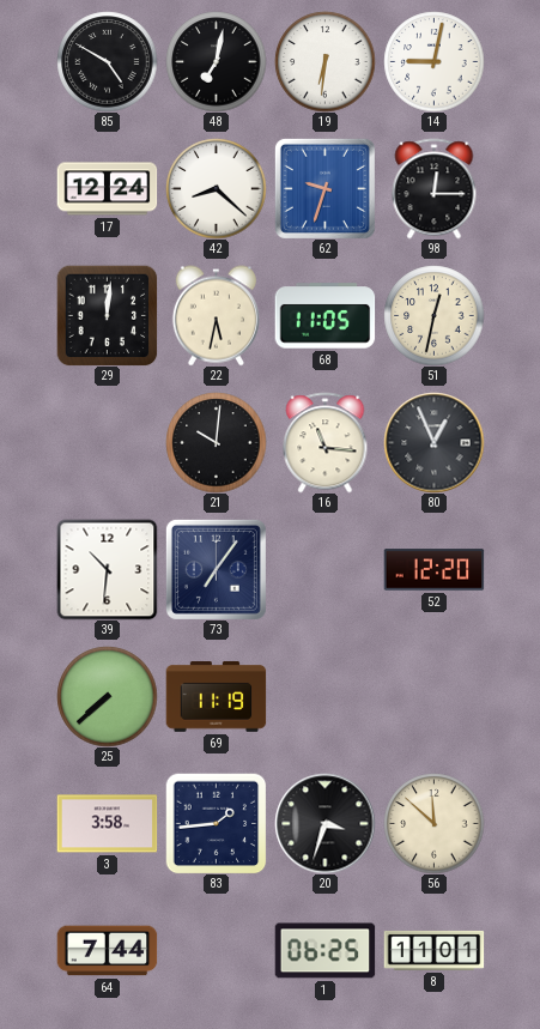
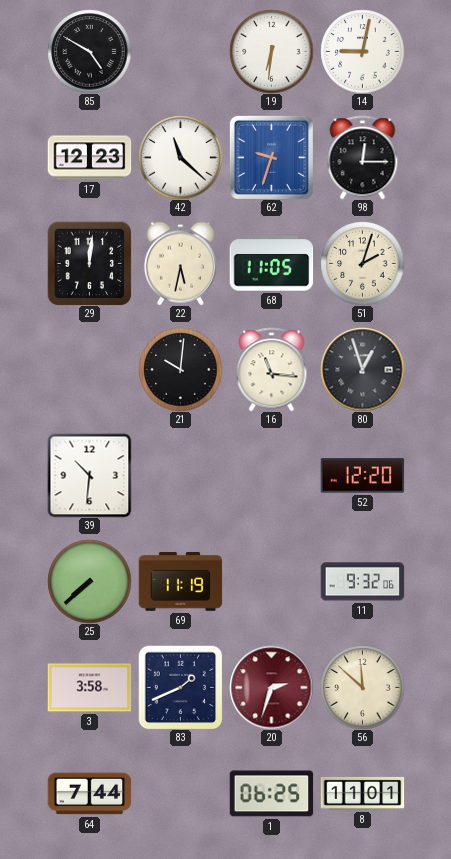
48: 7:02 -> none (216, 61)
17: 12:24 -> 12:23 (89, 158)
42: 8:22 -> 11:22 (180, 157)
51: 12:32 -> 2:03 (362, 263)
80: 12:56 -> 12:57 (362, 369)
73: 7:06 -> none (216, 569)
11: none -> 9:32 (362, 582)
83: 1:44 -> 1:41 (180, 687)
20: 3:33 -> 2:33 (271, 687)
20 dial: black -> burgundy (271, 687)
